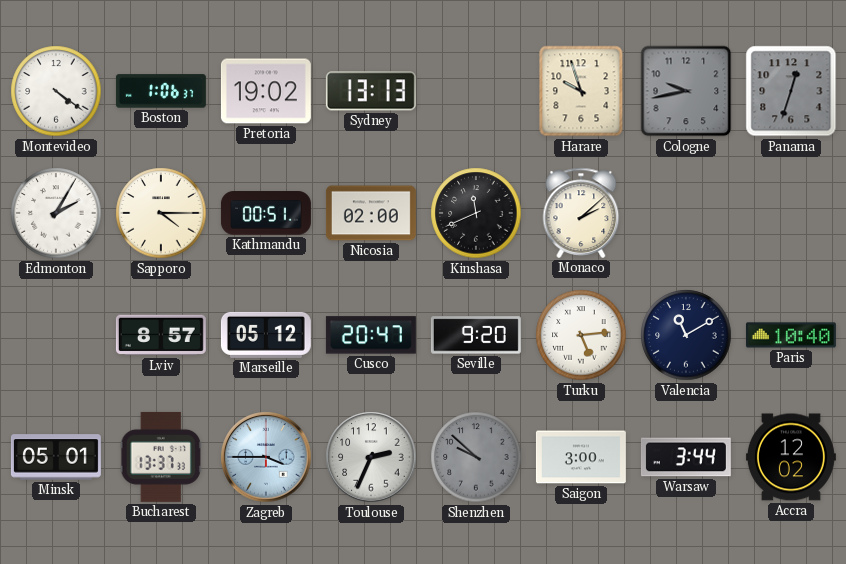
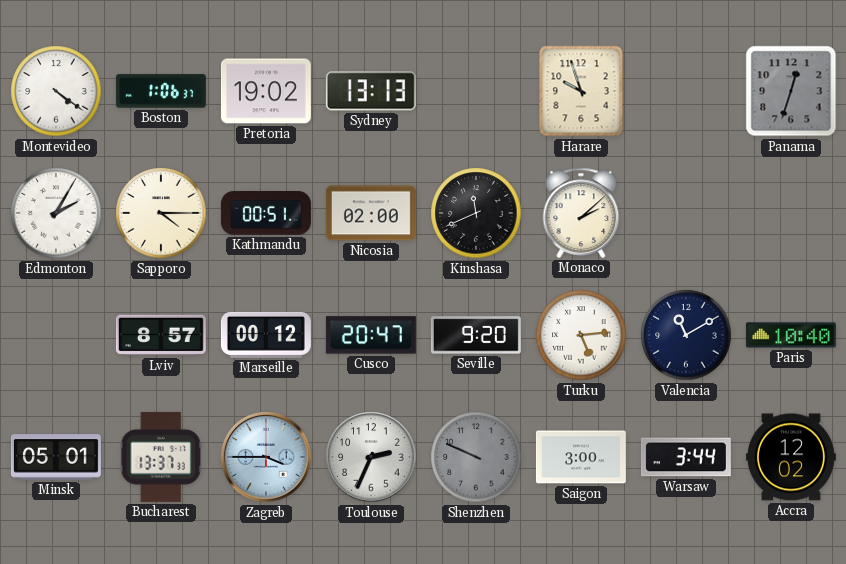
Cologne: 9:43 -> none (686, 91)
Marseille: 05:12 -> 00:12 (266, 335)
Shenzhen: 9:52 -> 9:49 (476, 457)
